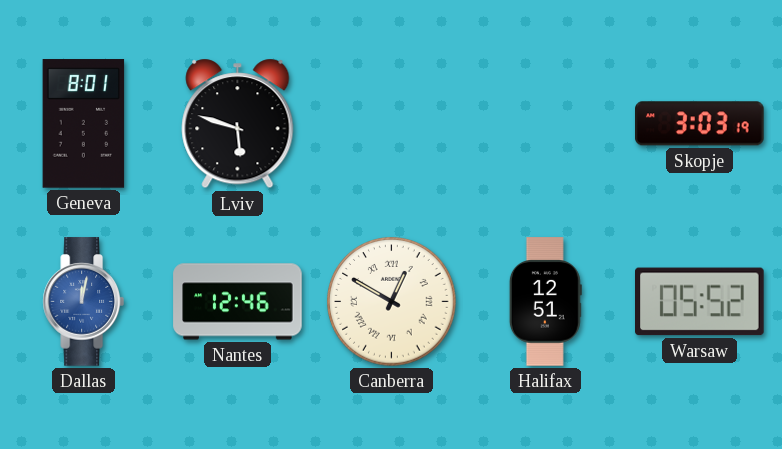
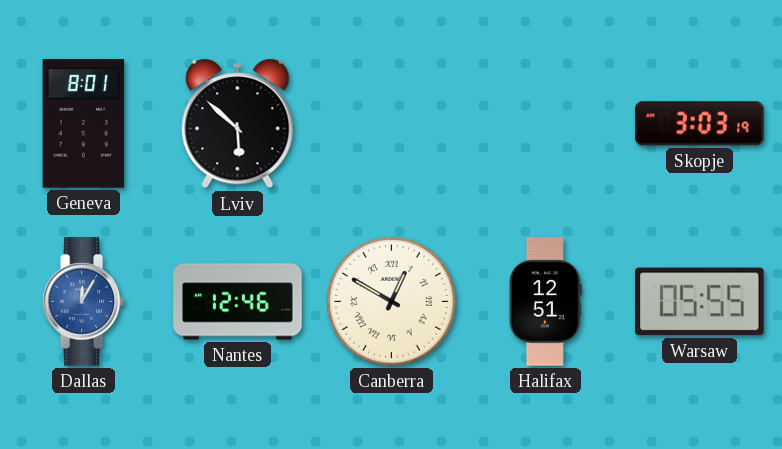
Lviv: 5:48 -> 5:52 (238, 124)
Dallas: 12:02 -> 12:05 (83, 302)
Warsaw: 05:52 -> 05:55 (700, 302)
